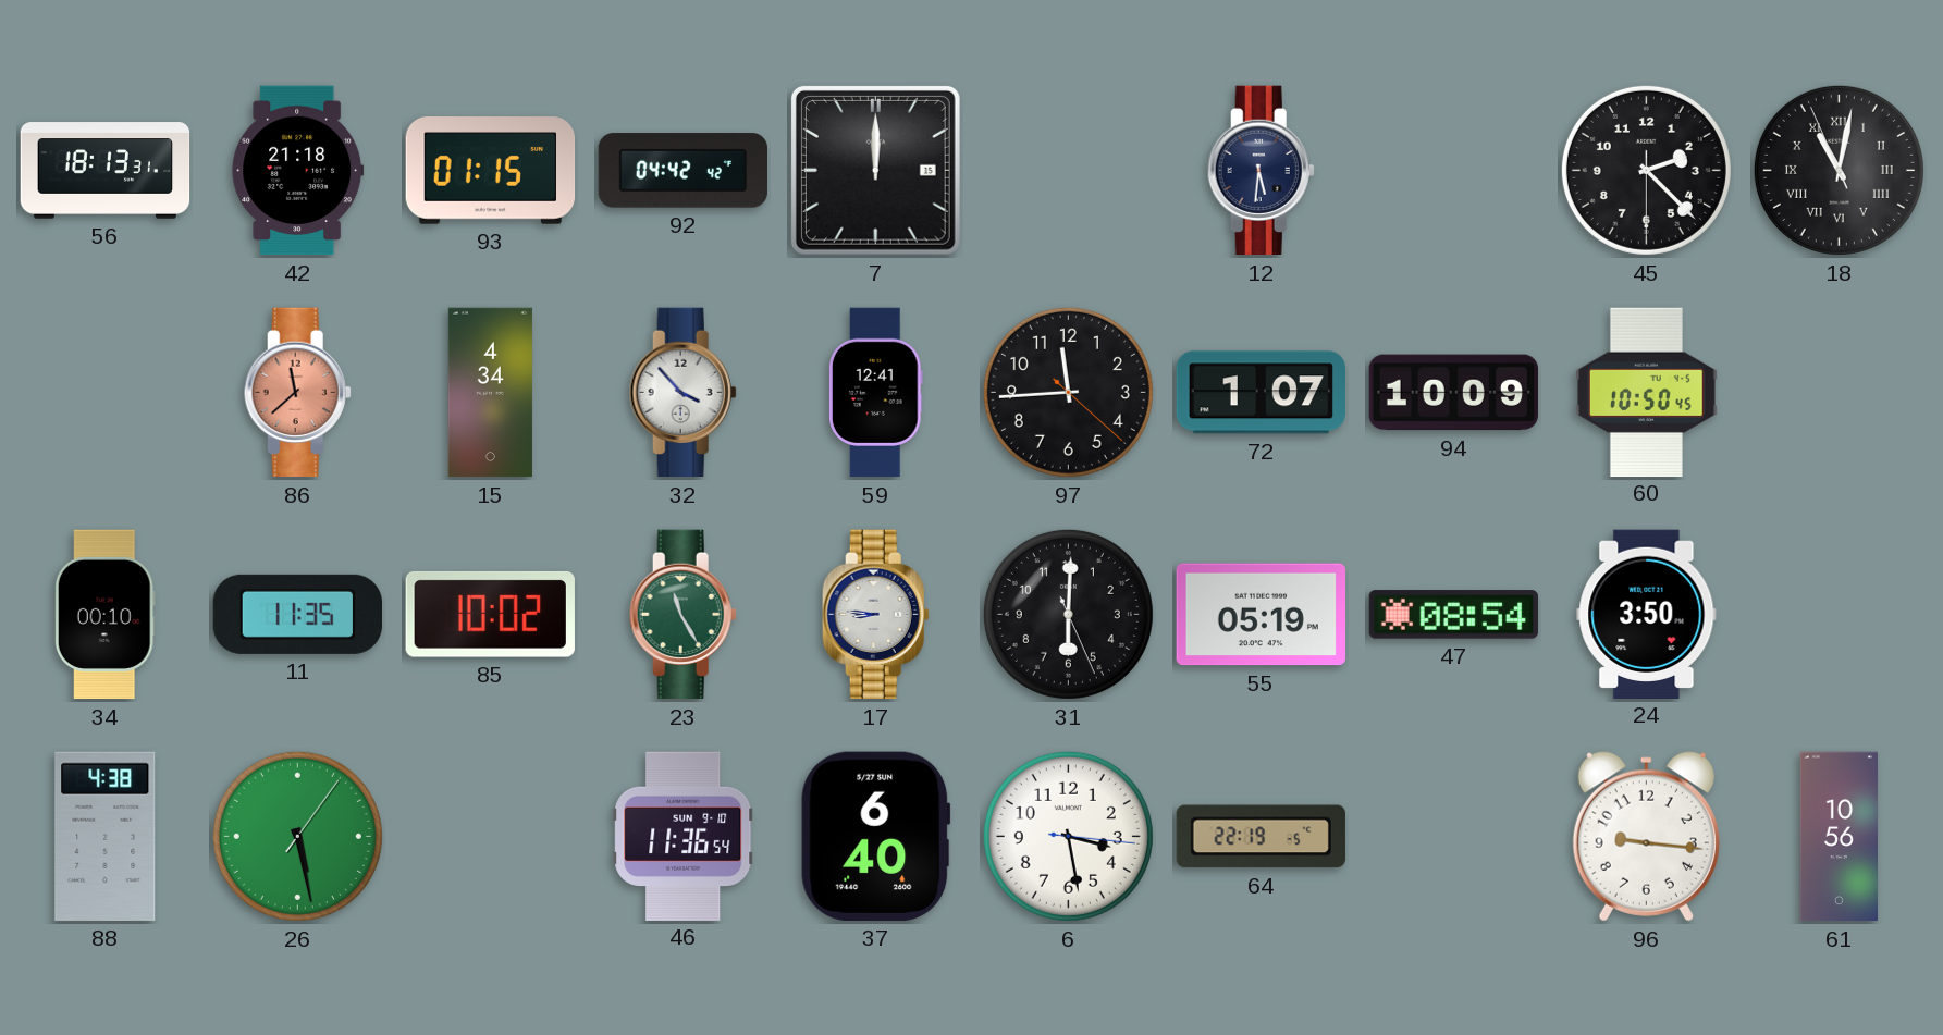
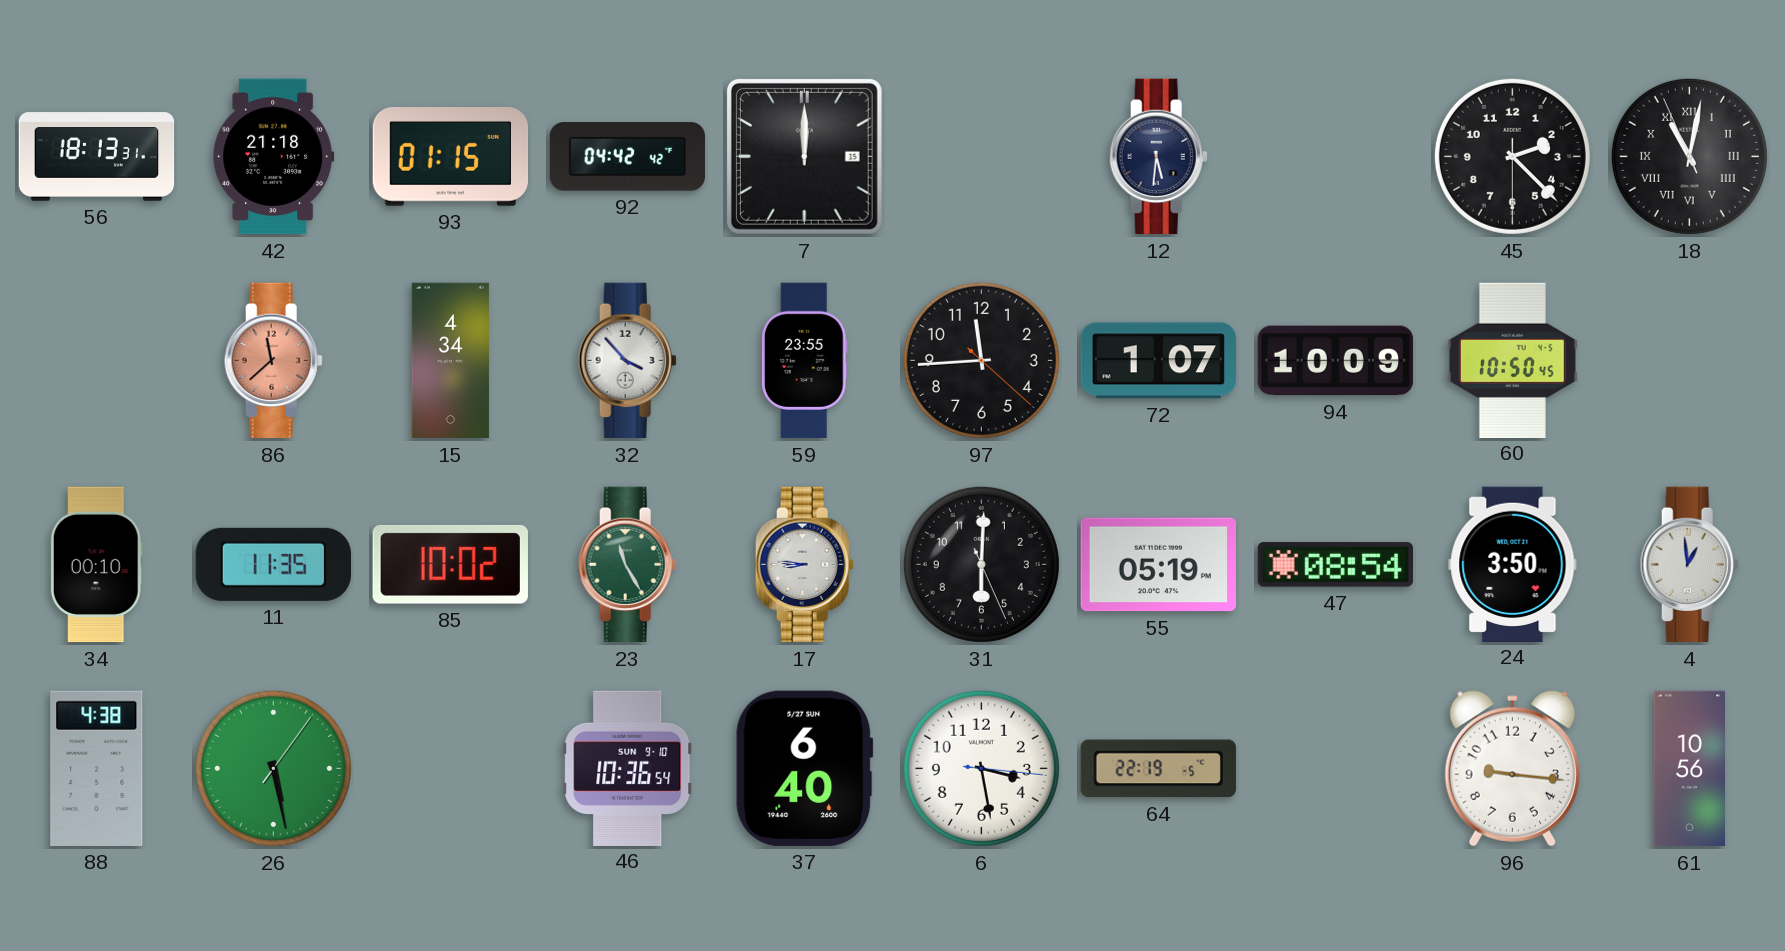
59: 12:41 -> 23:55 (804, 361)
4: none -> 12:59 (1689, 565)
46: 11:36 -> 10:36 (628, 768)
